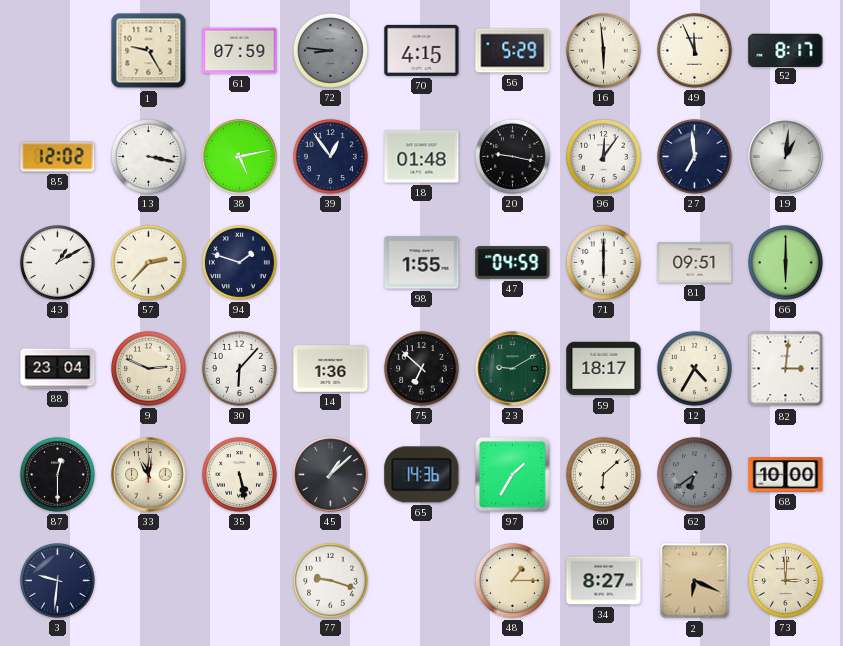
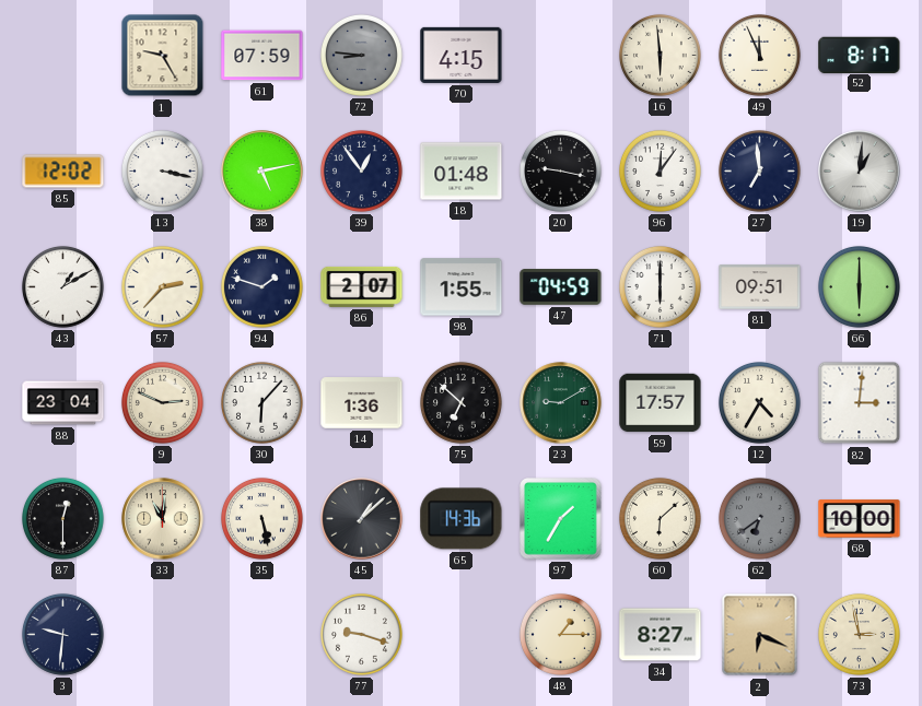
56: 5:29 -> none (513, 51)
86: none -> 2:07 (362, 286)
59: 18:17 -> 17:57 (661, 403)
73: 3:00 -> 2:58 (859, 634)
